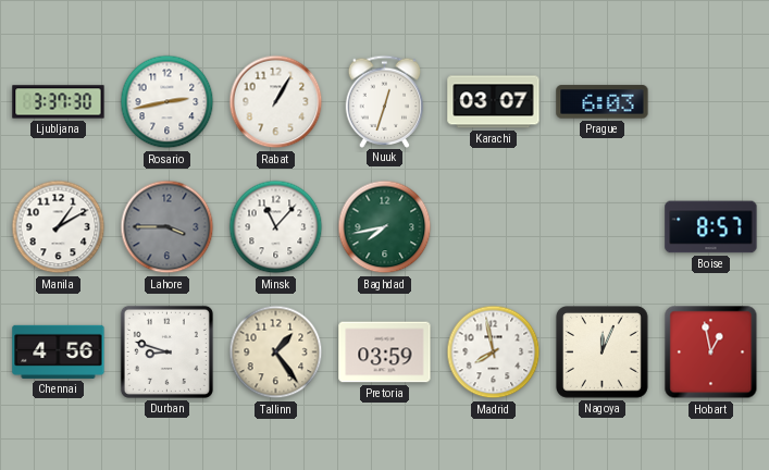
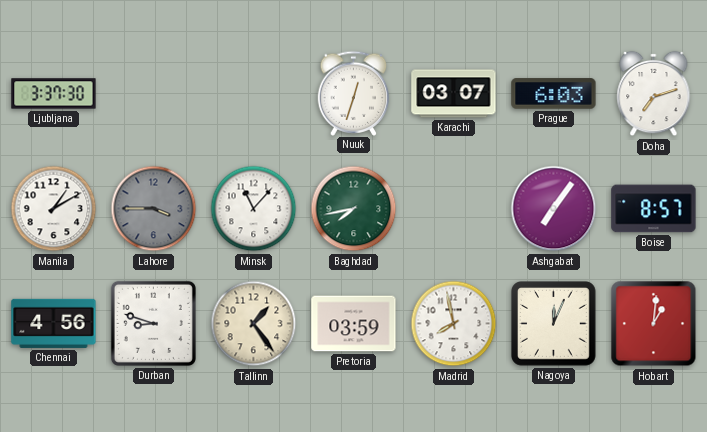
Rosario: 2:43 -> none (168, 102)
Rabat: 1:05 -> none (276, 102)
Doha: none -> 7:12 (654, 94)
Ashgabat: none -> 7:06 (554, 209)
Hobart: 12:58 -> 1:01 (654, 324)
